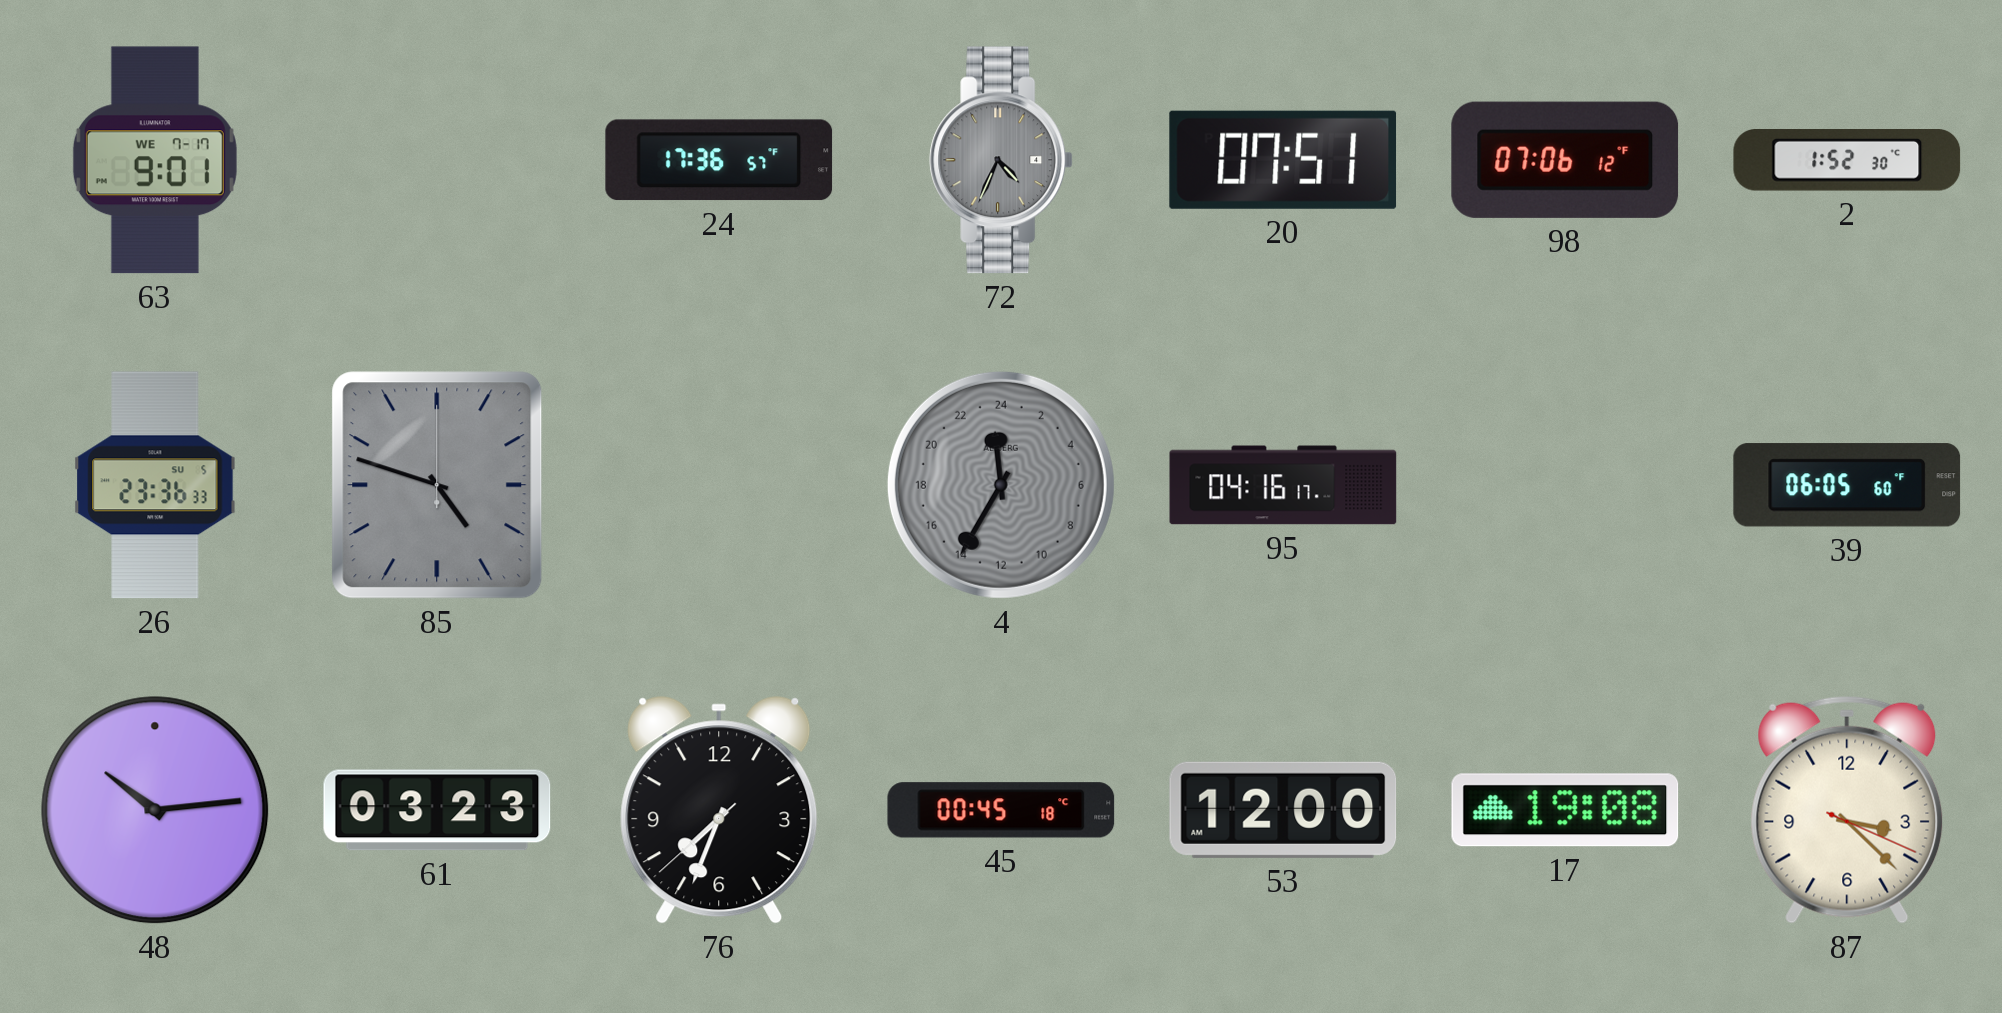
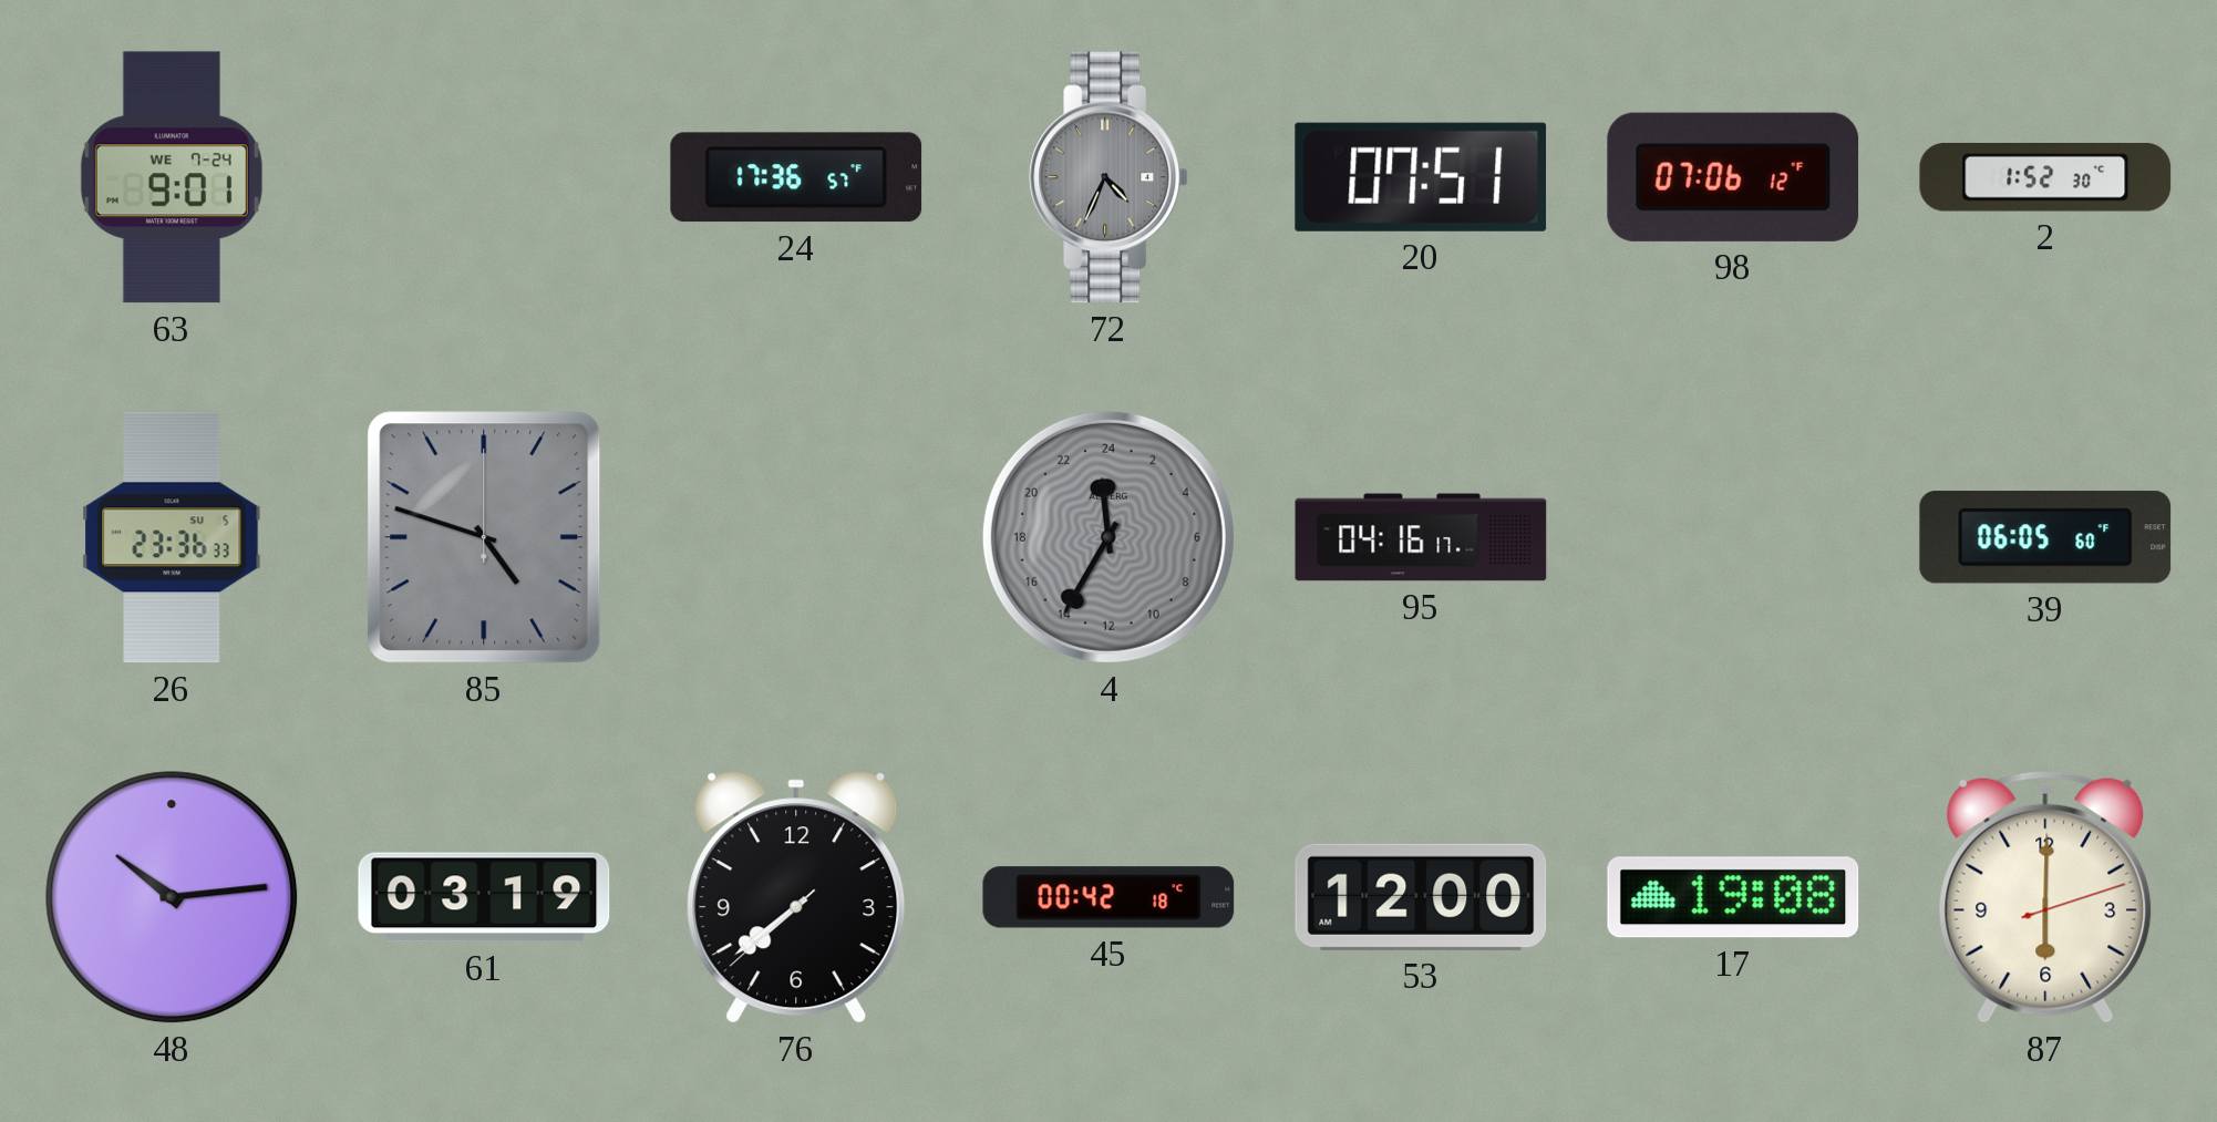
63 date: WE 7-17 -> WE 7-24 (172, 177)
61: 03:23 -> 03:19 (484, 897)
76: 7:33 -> 7:38 (796, 897)
45: 00:45 -> 00:42 (1108, 897)
87: 3:22 -> 6:00 (2045, 897)
